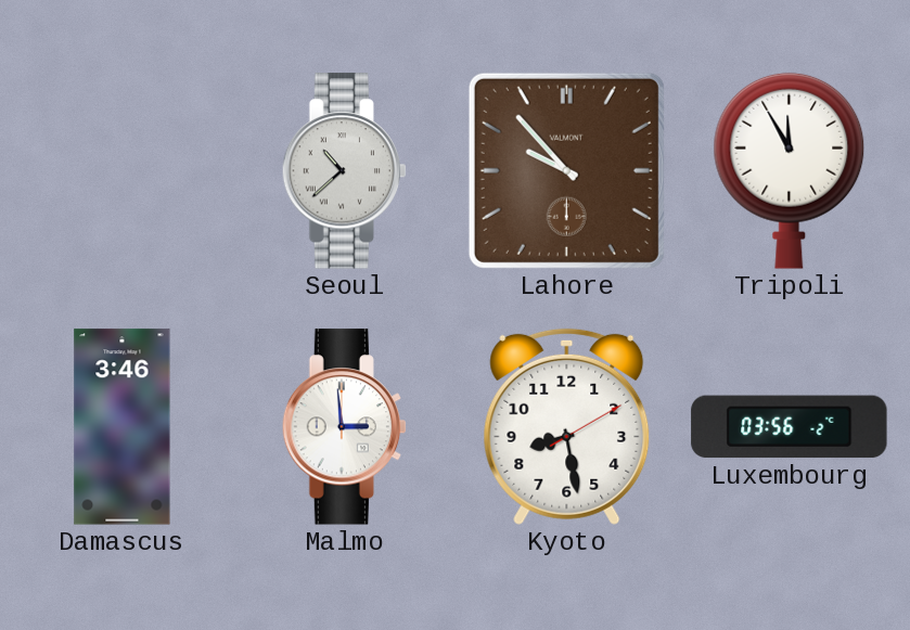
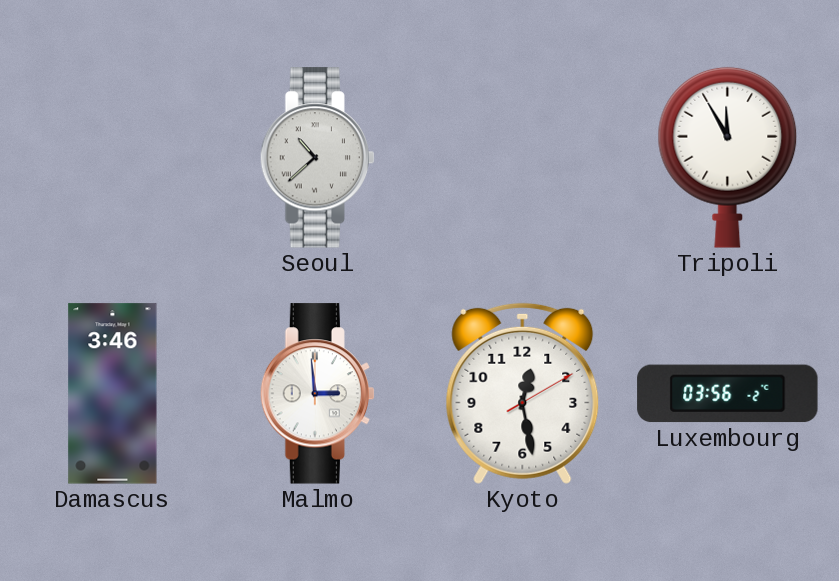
Lahore: 9:53 -> none (566, 170)
Kyoto: 8:28 -> 12:28 (523, 393)
